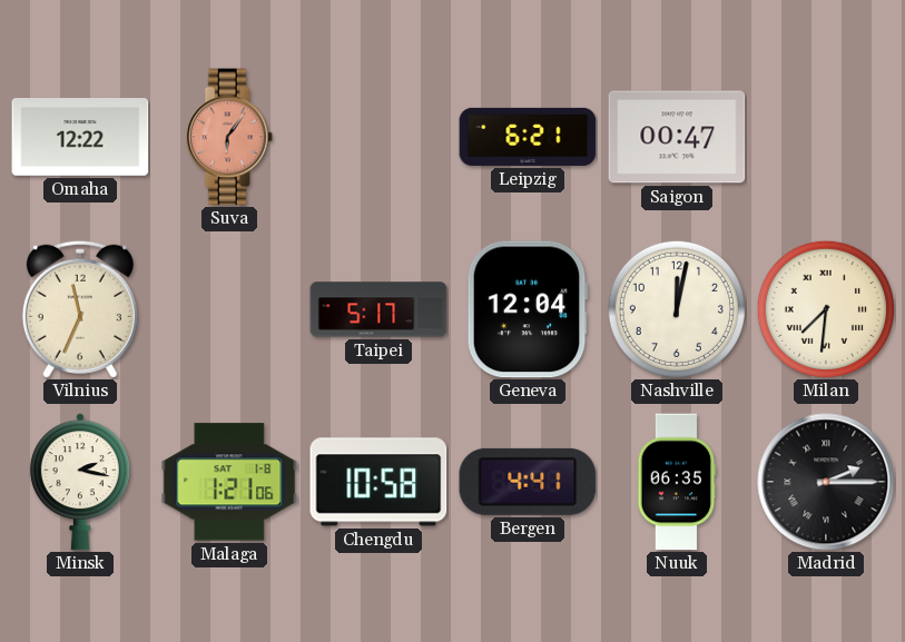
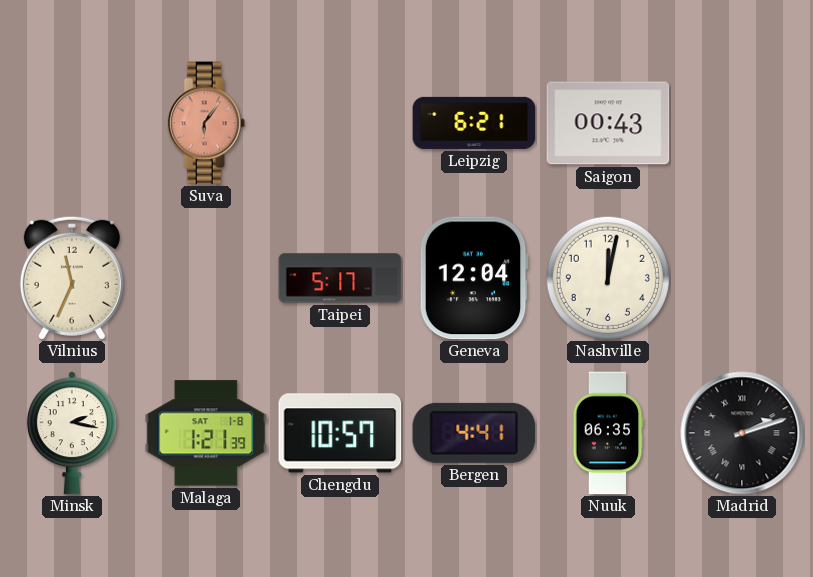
Omaha: 12:22 -> none (80, 138)
Saigon: 00:47 -> 00:43 (608, 123)
Milan: 7:31 -> none (826, 309)
Malaga: 1:21:06 -> 1:21:39 (206, 433)
Chengdu: 10:58 -> 10:57 (340, 433)
Madrid: 2:15 -> 2:12 (742, 433)
